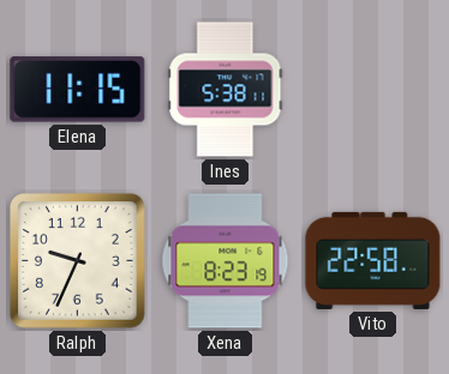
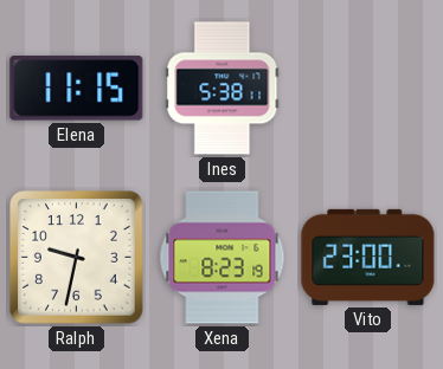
Ralph: 9:34 -> 9:32 (77, 258)
Vito: 22:58 -> 23:00 (368, 257)
